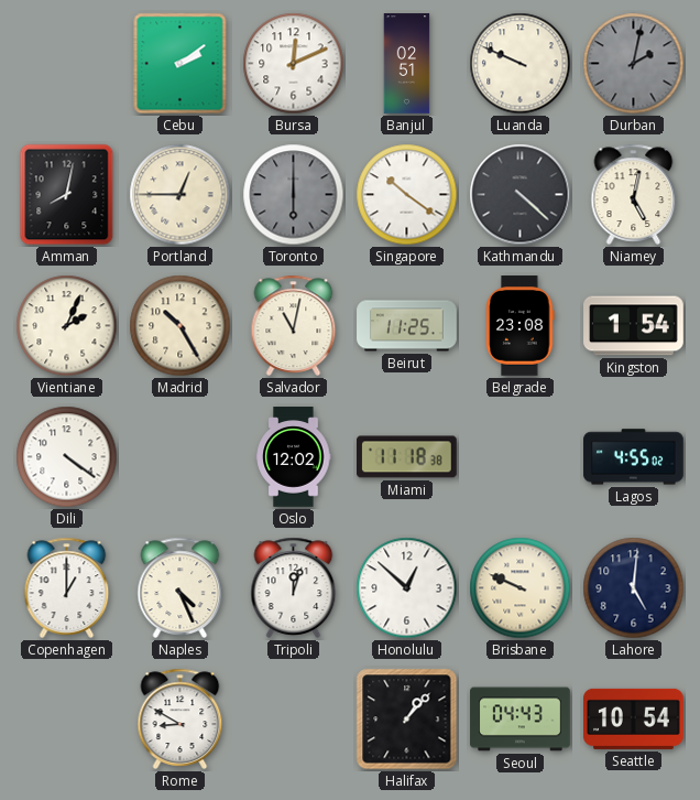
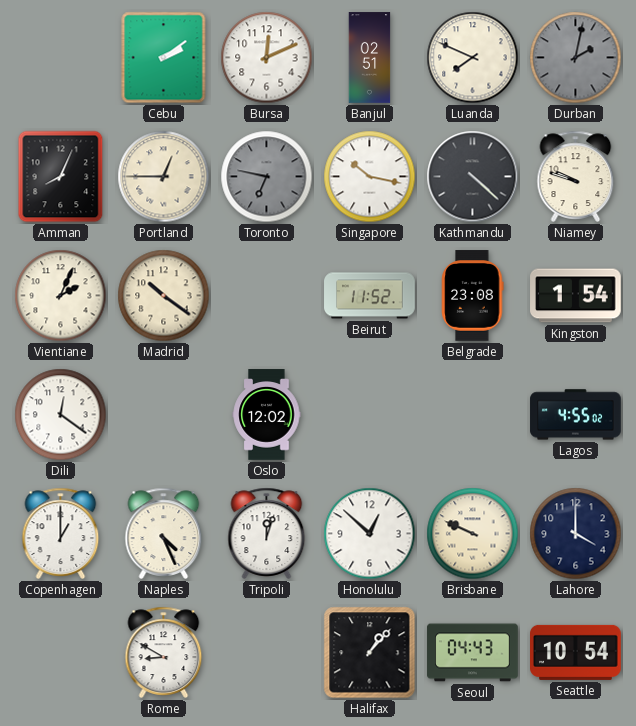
Luanda: 9:49 -> 7:49 (473, 58)
Amman: 8:02 -> 8:04 (61, 177)
Toronto: 6:00 -> 6:47 (267, 177)
Singapore: 10:21 -> 10:17 (370, 177)
Niamey: 5:02 -> 9:48 (576, 176)
Madrid: 10:25 -> 10:21 (164, 296)
Salvador: 11:02 -> none (294, 325)
Beirut: 11:25 -> 11:52 (370, 296)
Dili: 4:21 -> 12:21 (61, 415)
Miami: 11:18 -> none (407, 457)
Lahore: 5:01 -> 4:00 (576, 534)
